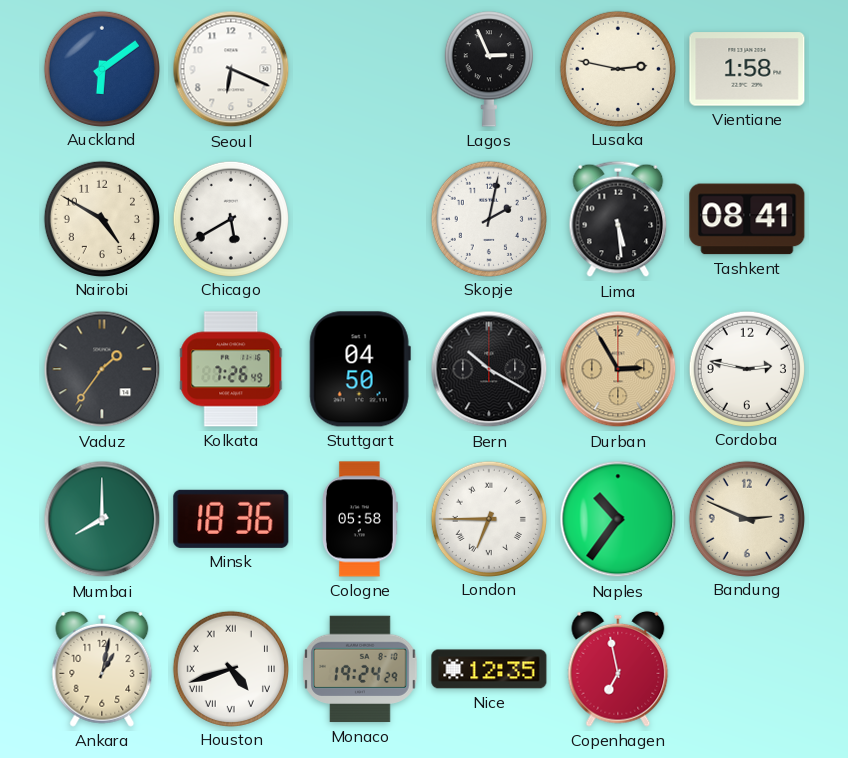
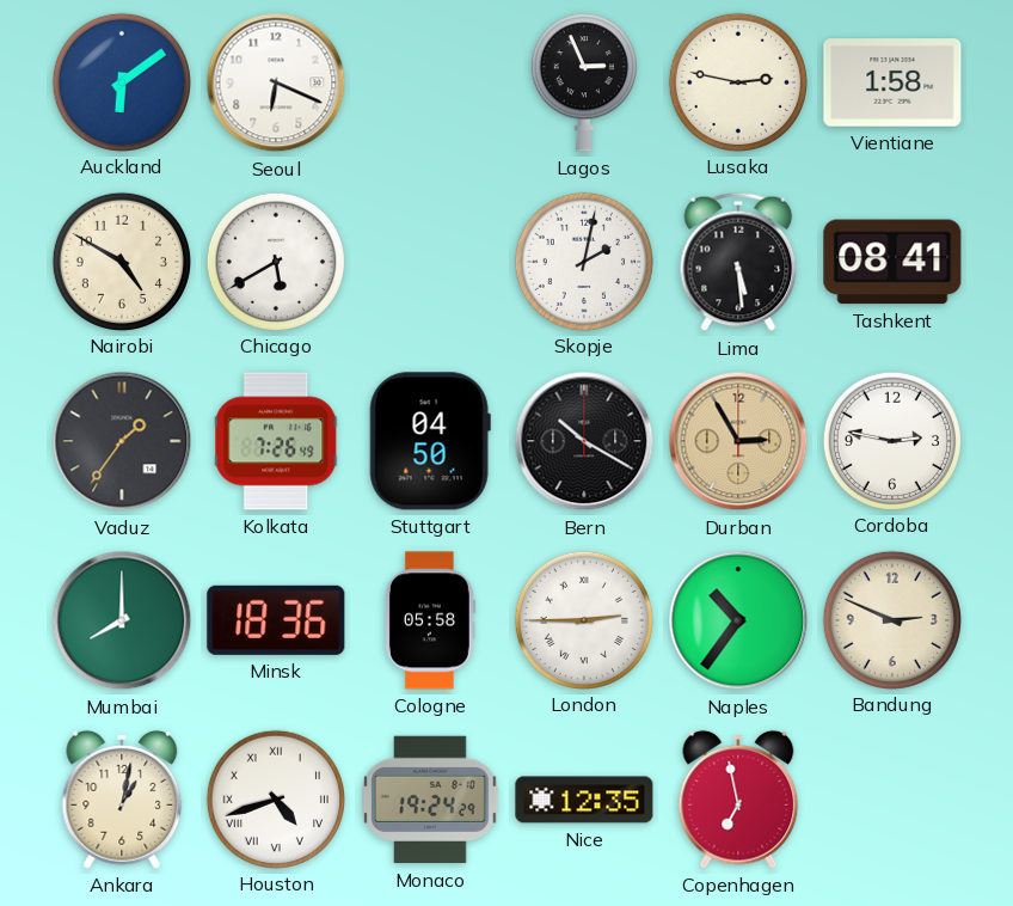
London: 6:45 -> 2:45 (583, 619)
